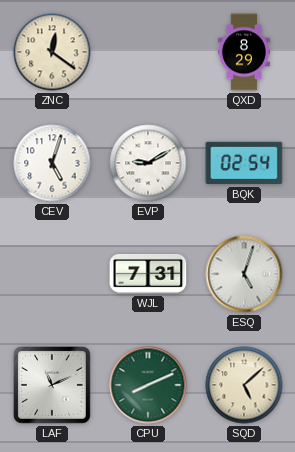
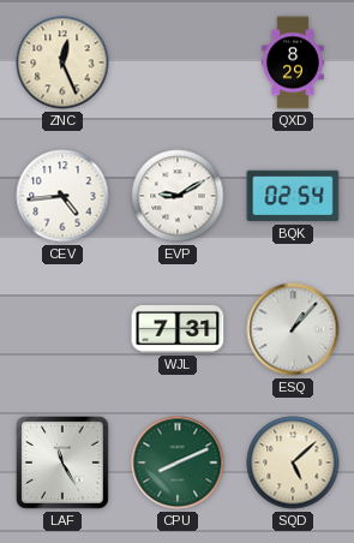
ZNC: 12:21 -> 12:26 (62, 62)
CEV: 5:03 -> 4:44 (62, 196)
ESQ: 5:03 -> 1:07 (293, 329)
LAF: 11:11 -> 11:25 (62, 463)
